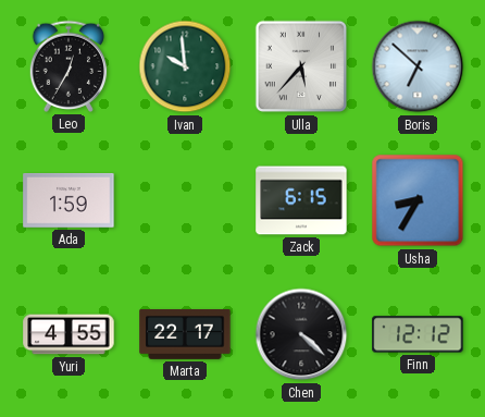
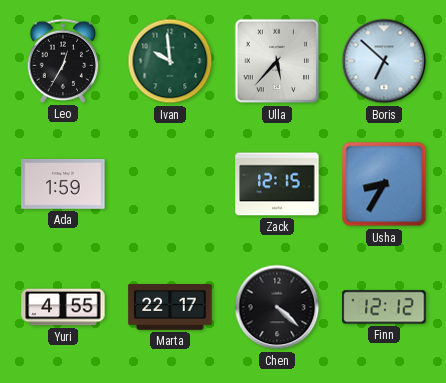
Zack: 6:15 -> 12:15 (277, 184)
